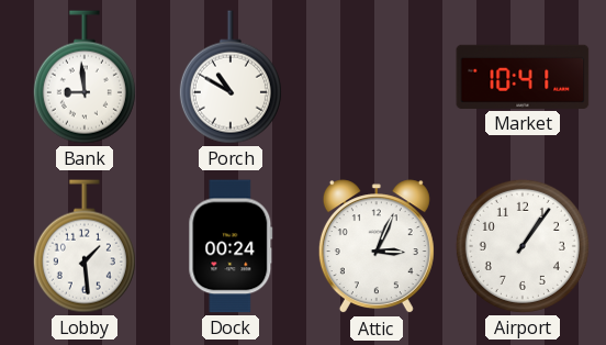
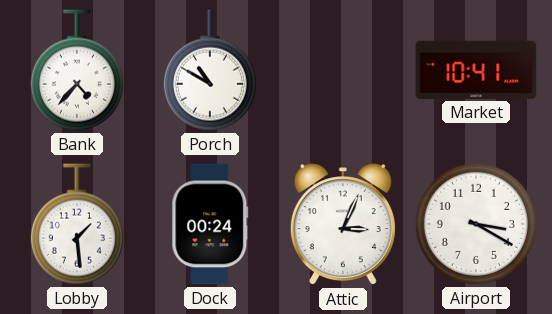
Bank: 8:59 -> 4:37 (77, 70)
Airport: 1:06 -> 3:20 (476, 224)
